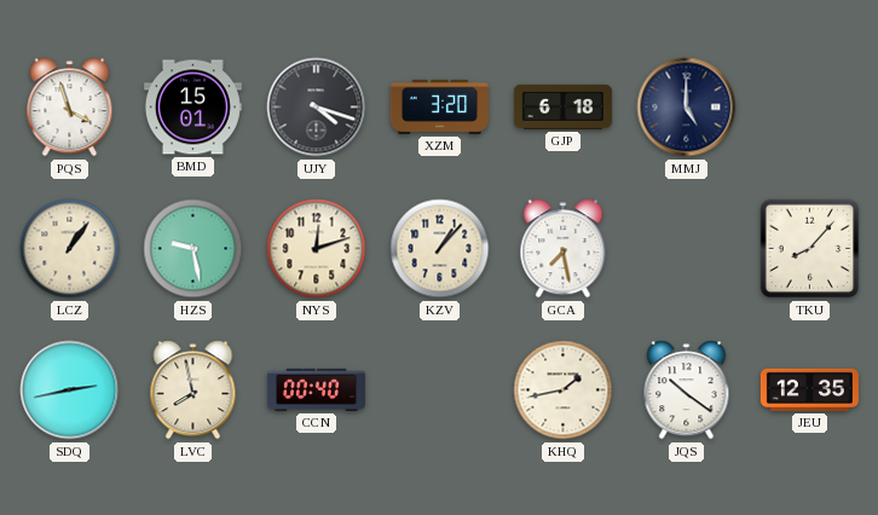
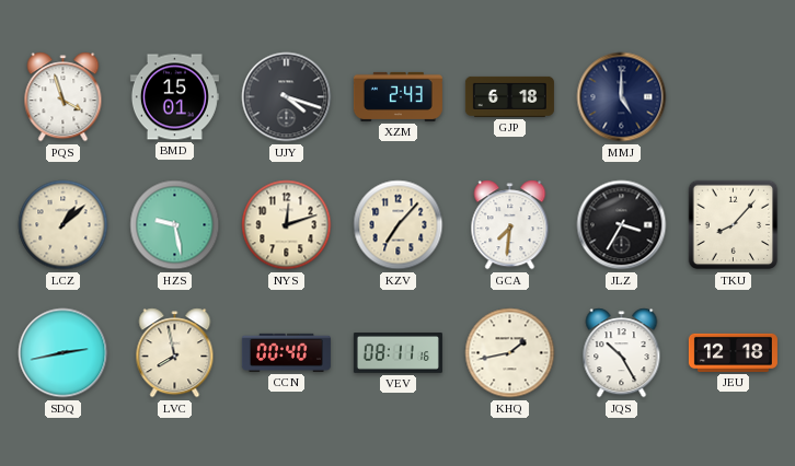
XZM: 3:20 -> 2:43 (397, 96)
LCZ: 1:06 -> 1:08 (64, 225)
KZV: 1:07 -> 7:07 (399, 225)
GCA: 7:28 -> 7:31 (510, 225)
JLZ: none -> 3:35 (622, 225)
VEV: none -> 08:11 (397, 353)
JQS: 10:21 -> 10:25 (622, 353)
JEU: 12:35 -> 12:18 (733, 352)
